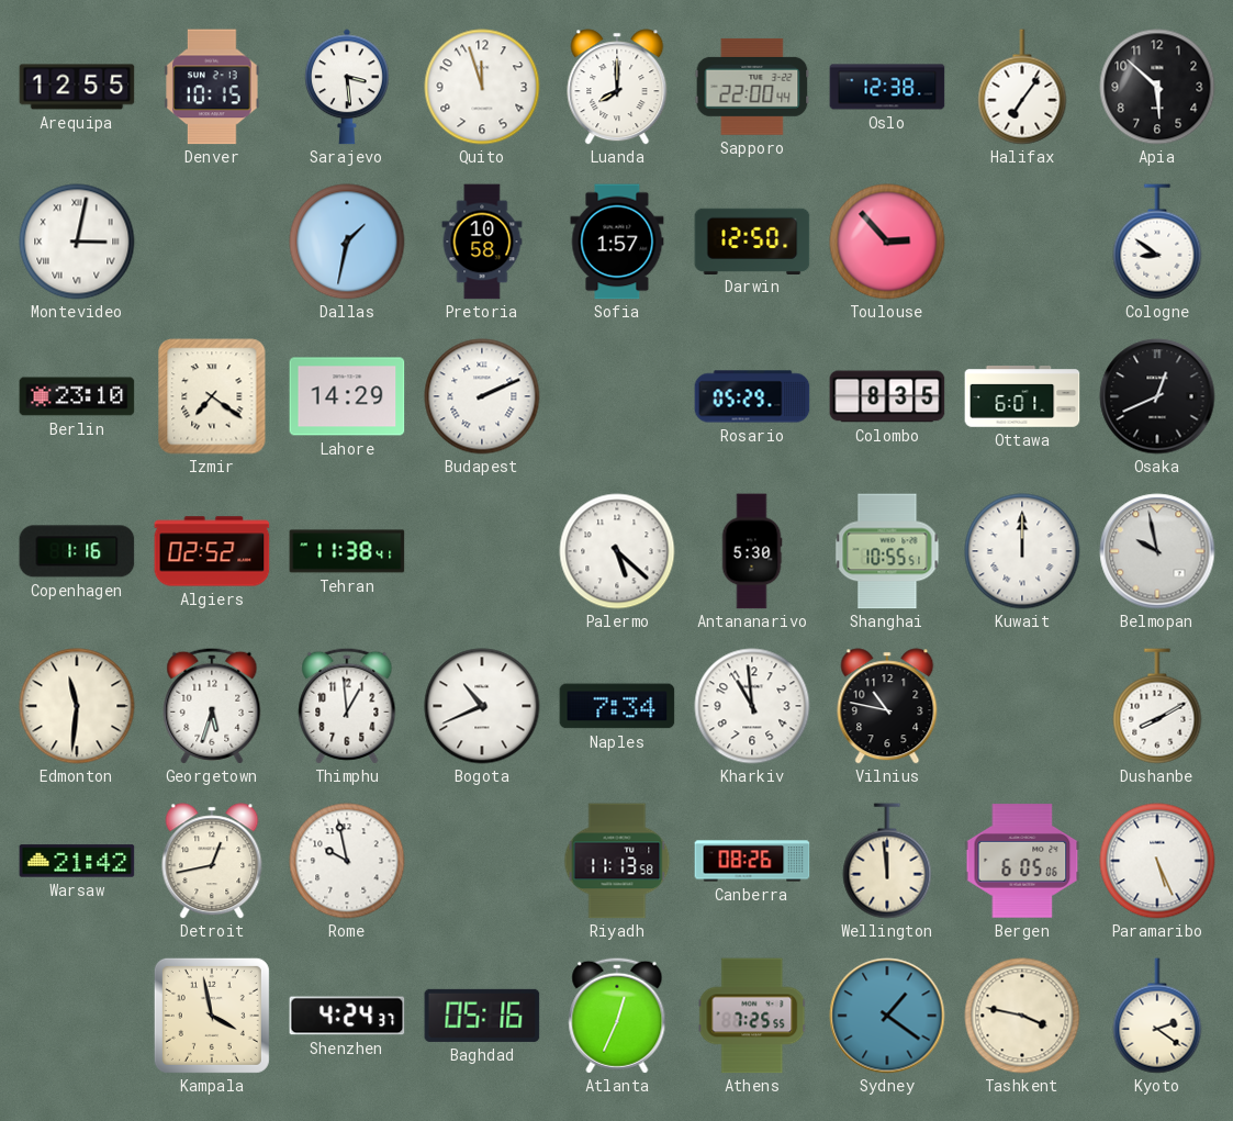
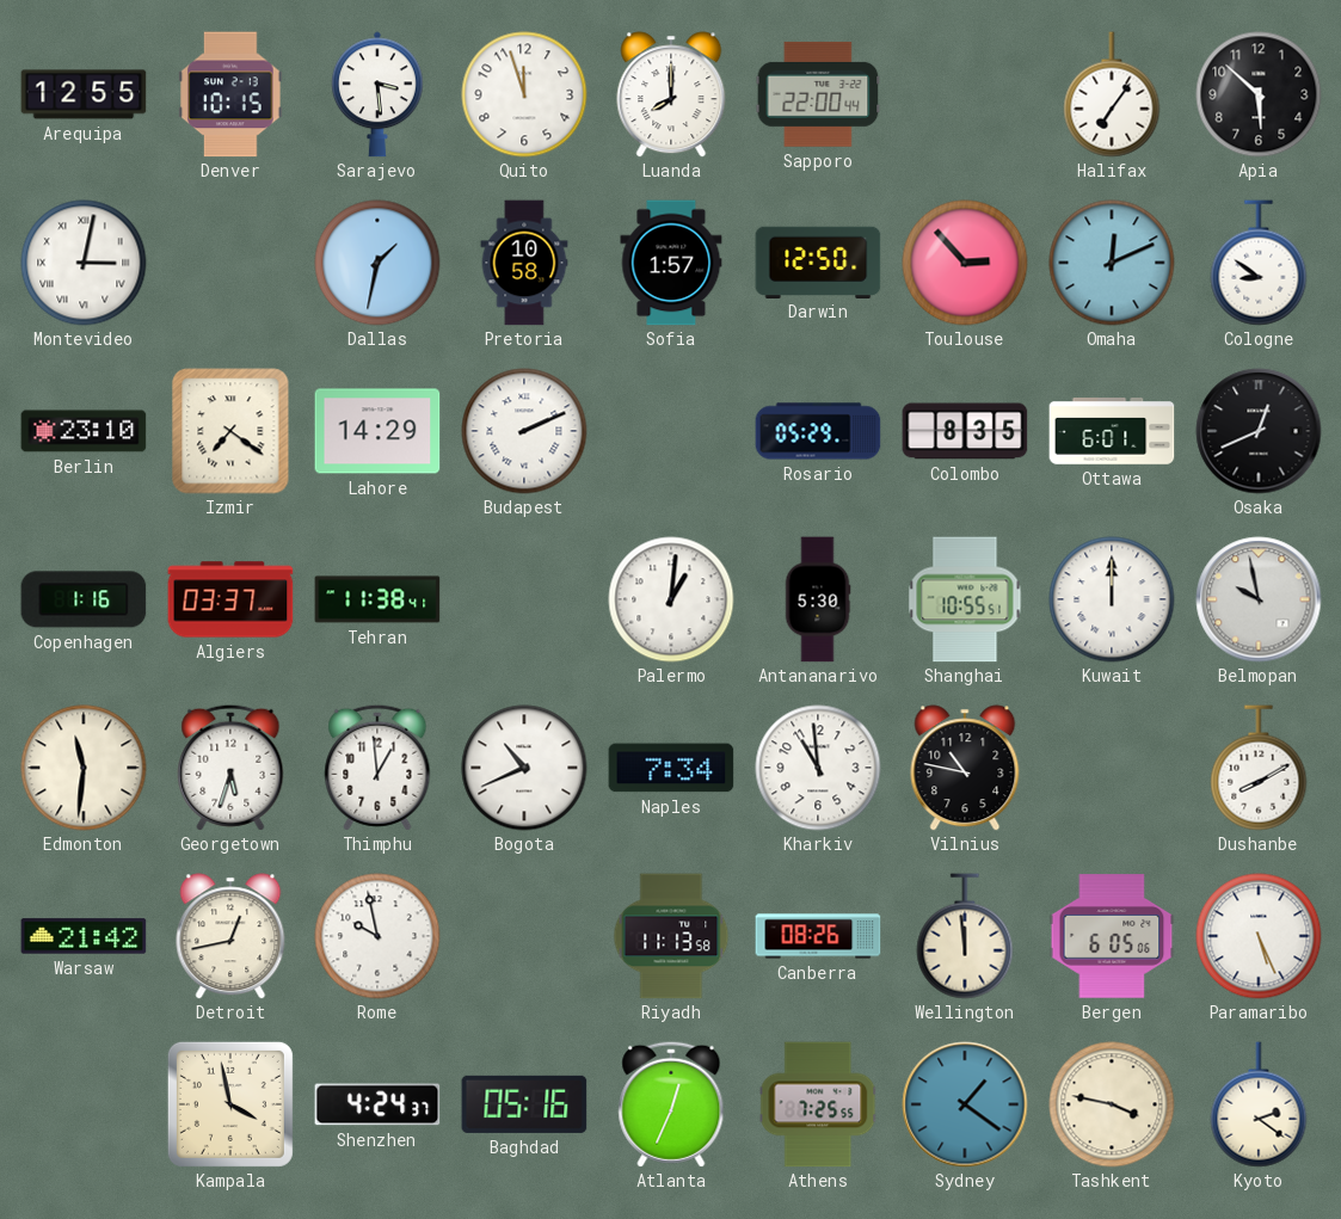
Oslo: 12:38 -> none (887, 87)
Omaha: none -> 12:11 (1112, 263)
Algiers: 02:52 -> 03:37 (230, 599)
Palermo: 5:22 -> 1:01 (671, 599)
